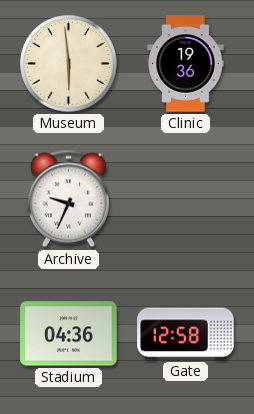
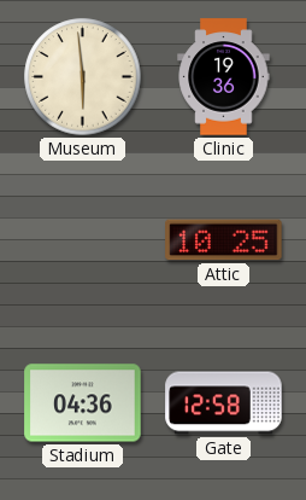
Archive: 9:34 -> none (68, 199)
Attic: none -> 10:25 (224, 240)
